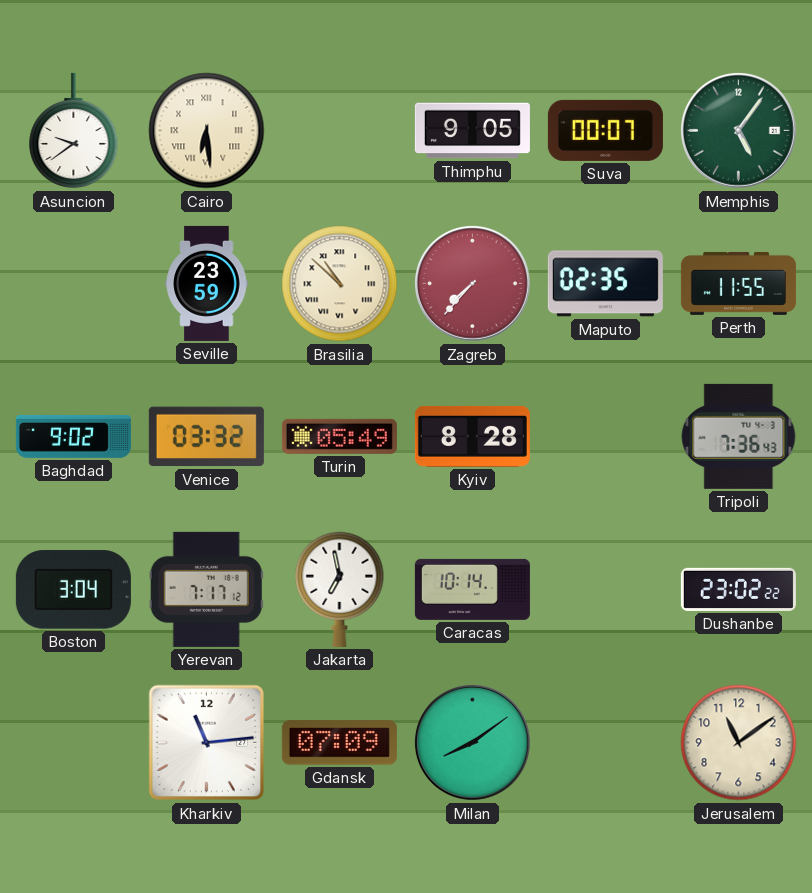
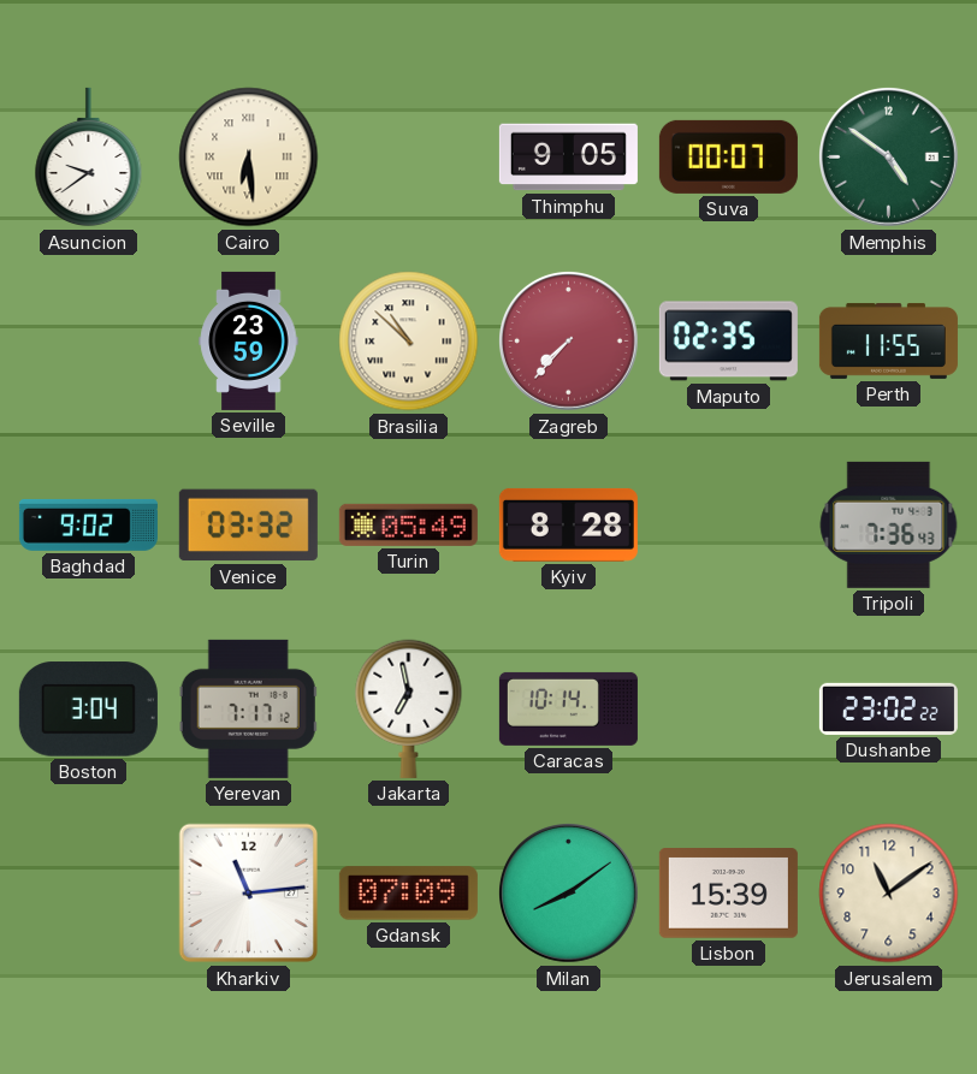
Memphis: 5:06 -> 4:51 (889, 158)
Lisbon: none -> 15:39 (728, 894)
